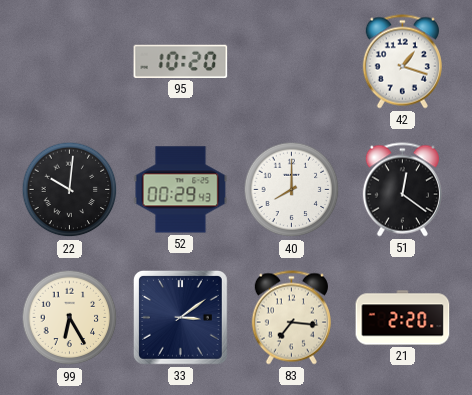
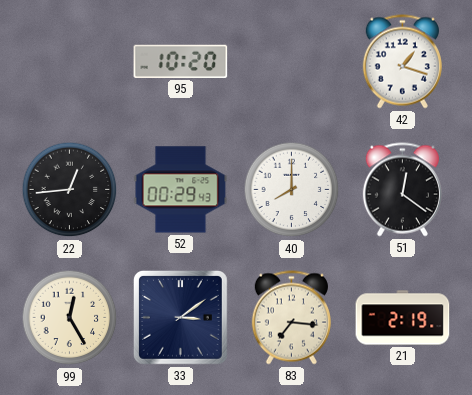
22: 10:01 -> 12:44 (70, 190)
99: 6:25 -> 12:25 (70, 318)
21: 2:20 -> 2:19 (403, 318)
